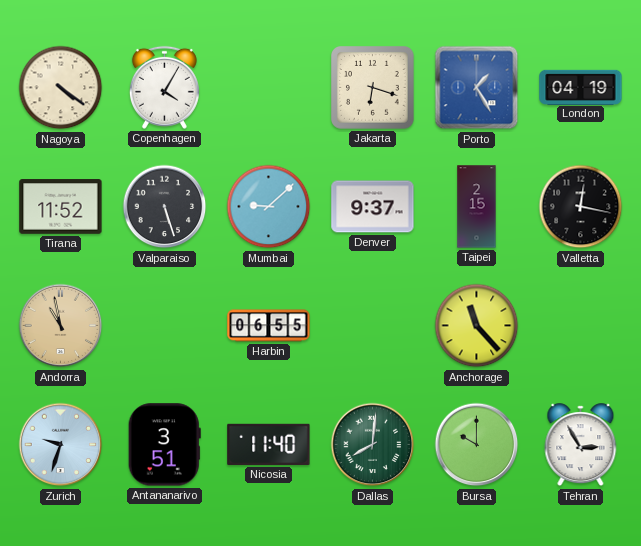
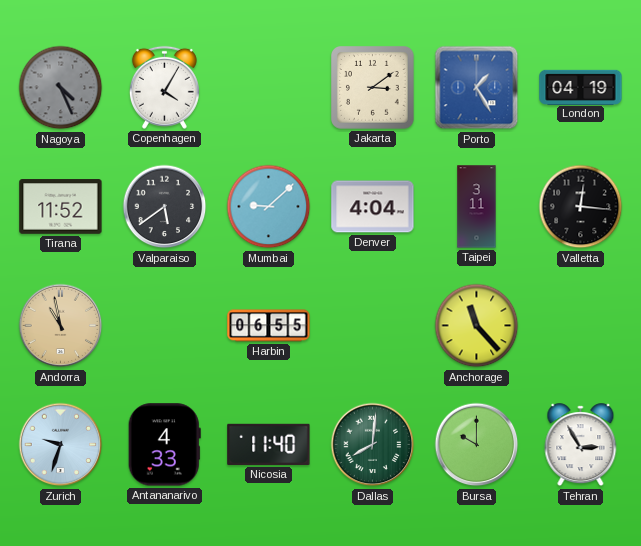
Nagoya: 4:21 -> 4:26 (61, 88)
Nagoya dial: cream -> grey (61, 88)
Jakarta: 6:18 -> 3:09 (373, 88)
Valparaiso: 5:27 -> 5:39 (165, 207)
Denver: 9:37 -> 4:04 (373, 207)
Taipei: 2:15 -> 3:11 (477, 207)
Valletta: 12:17 -> 12:16 (581, 207)
Antananarivo: 3:51 -> 4:33 (164, 445)
